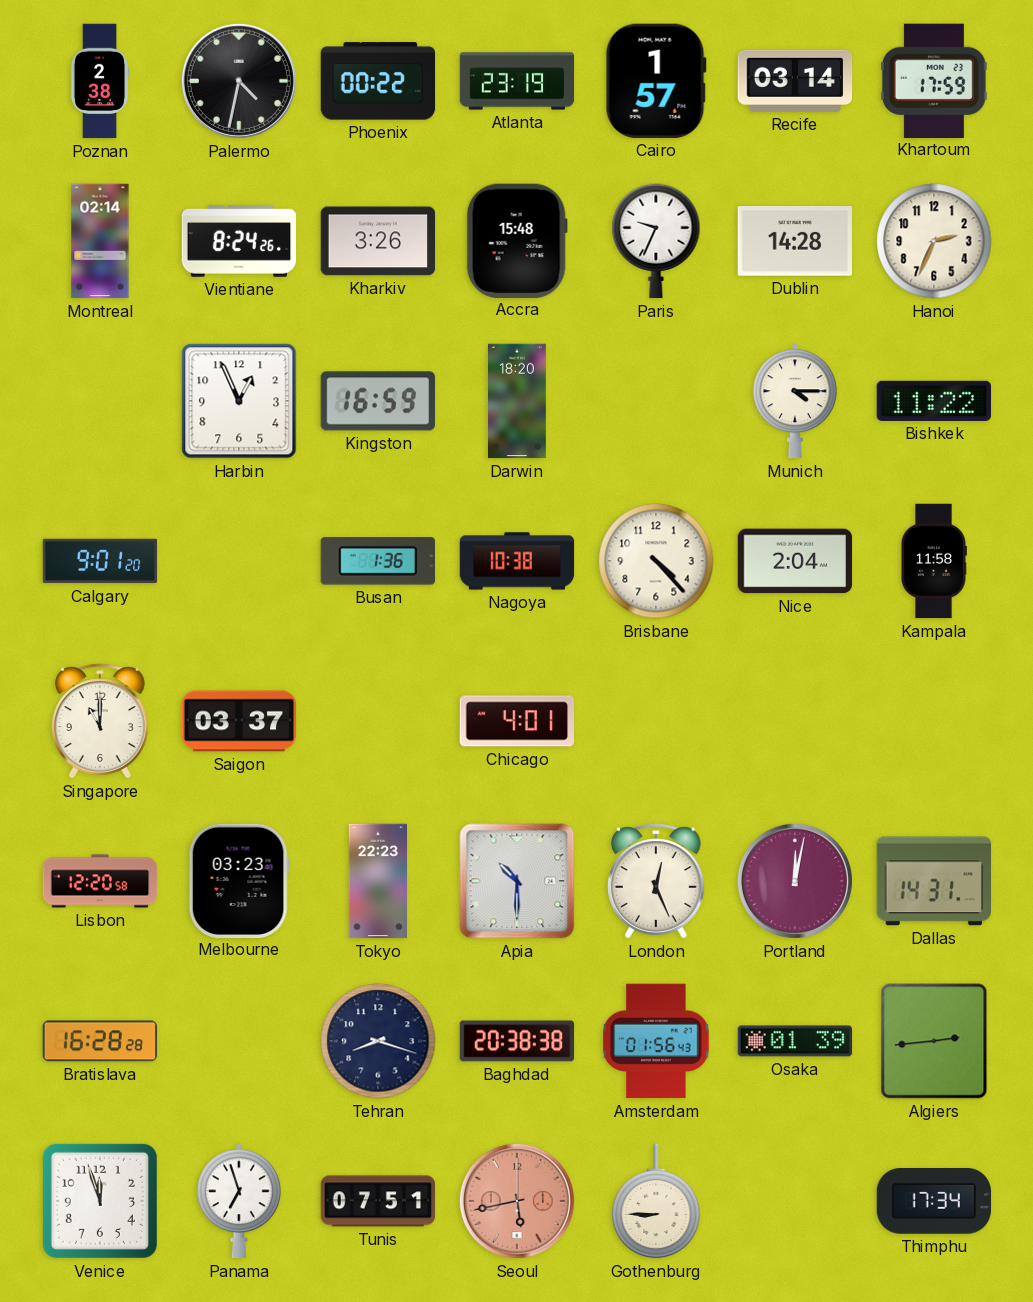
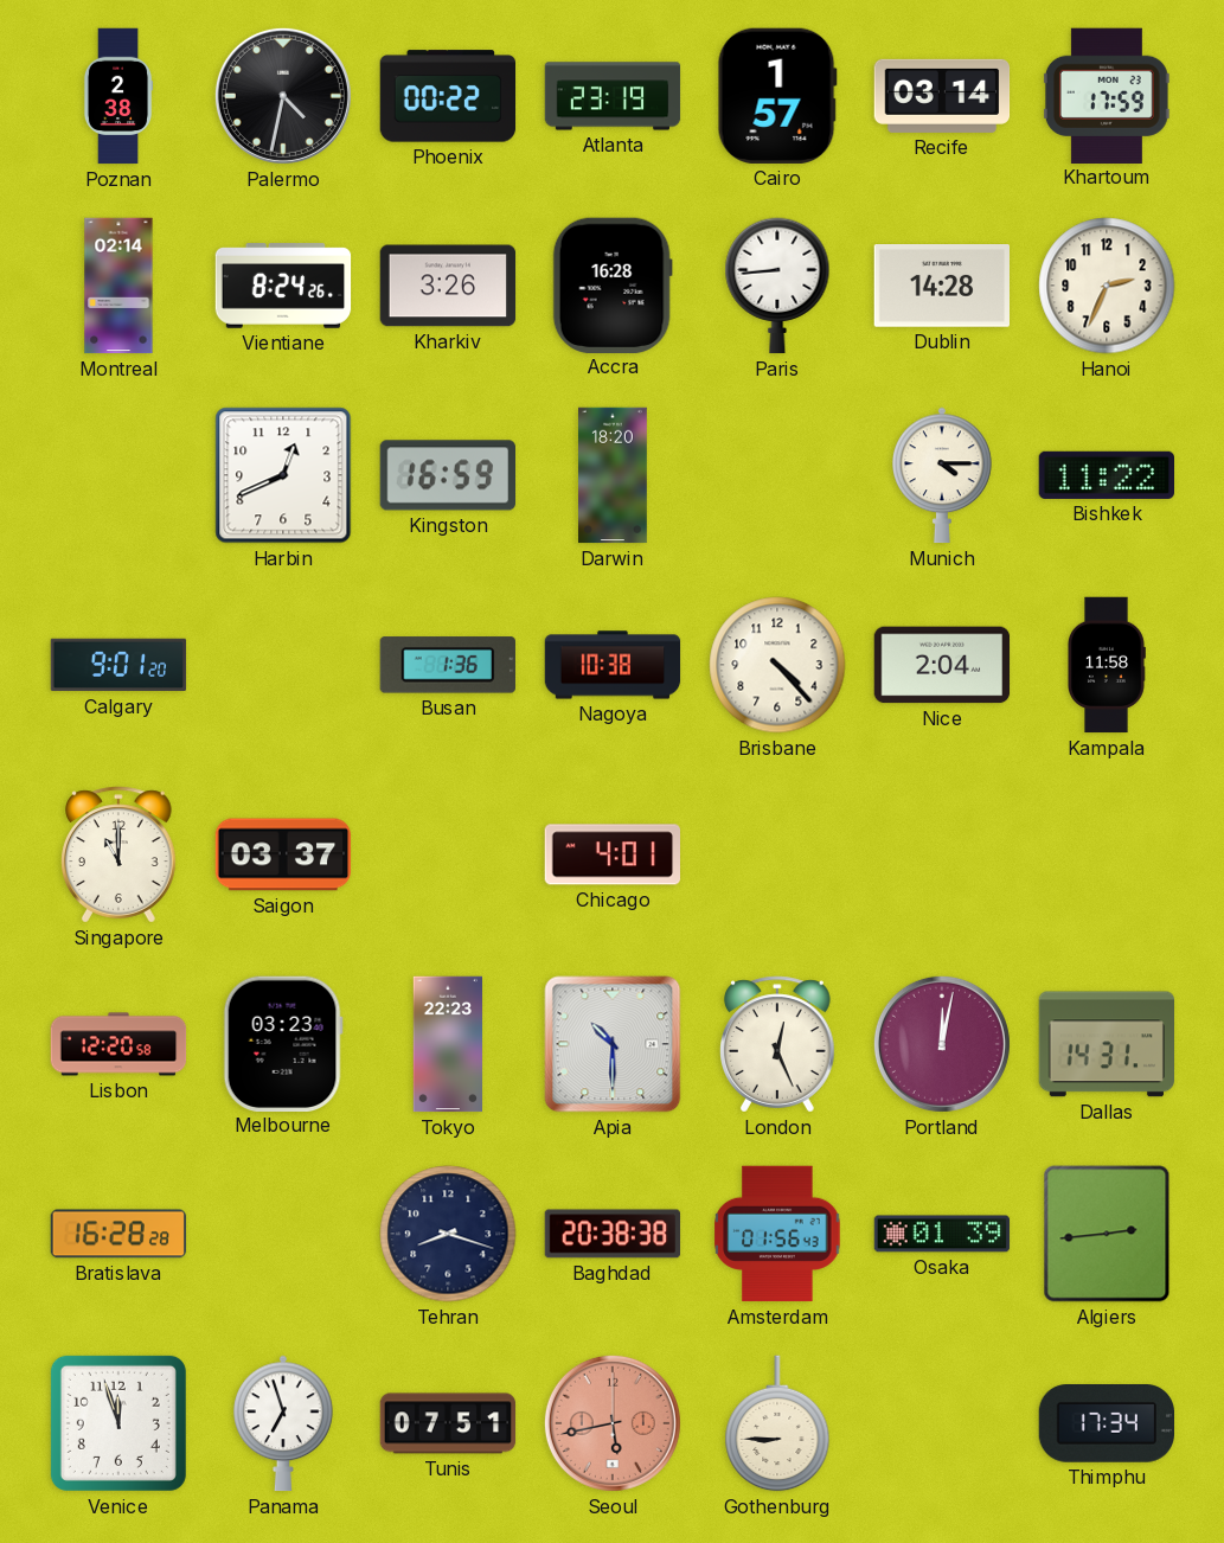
Accra: 15:48 -> 16:28 (613, 284)
Paris: 9:34 -> 8:44 (777, 286)
Harbin: 12:56 -> 12:41 (283, 475)
